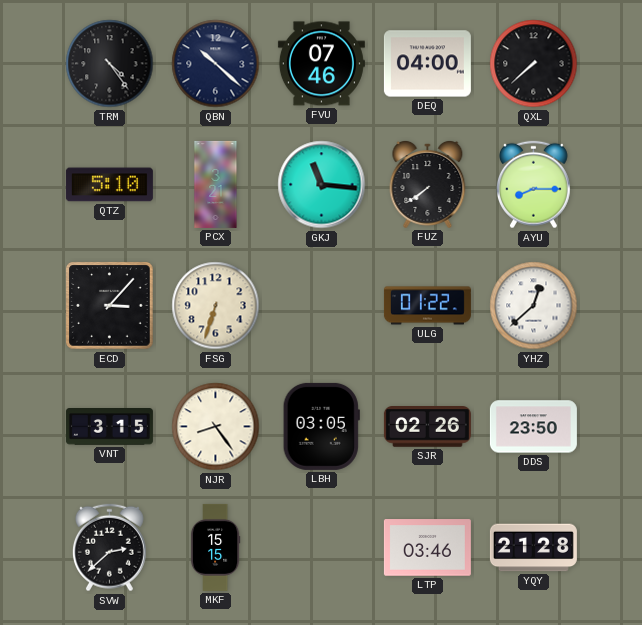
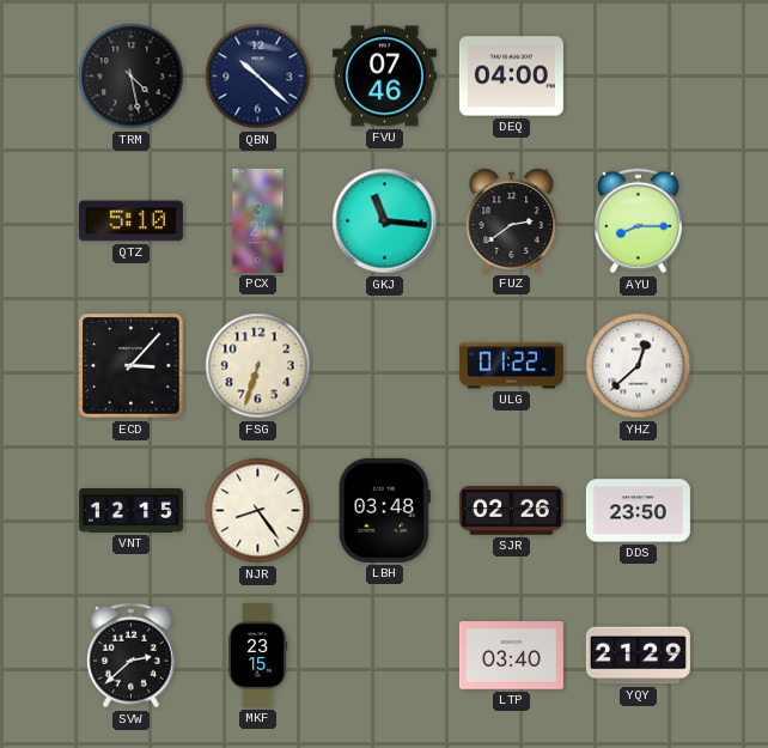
TRM: 4:24 -> 4:28 (132, 77)
QXL: 7:38 -> none (534, 64)
FUZ: 7:39 -> 2:39 (512, 220)
VNT: 3:15 -> 12:15 (130, 511)
LBH: 03:05 -> 03:48 (384, 510)
MKF: 15:15 -> 23:15 (257, 655)
LTP: 03:46 -> 03:40 (511, 656)
YQY: 21:28 -> 21:29 (638, 656)
